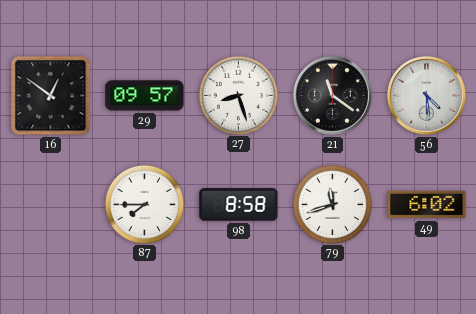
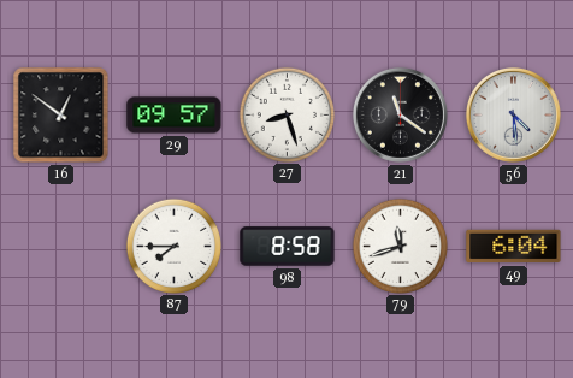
49: 6:02 -> 6:04 (514, 247)
